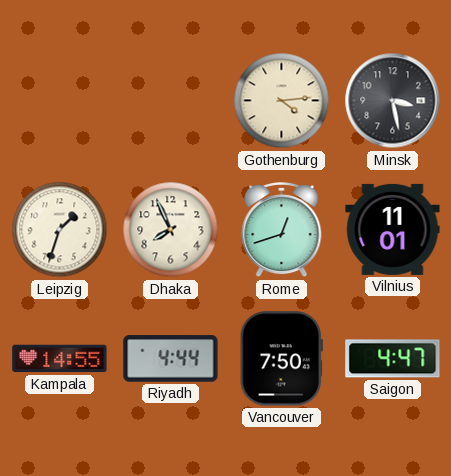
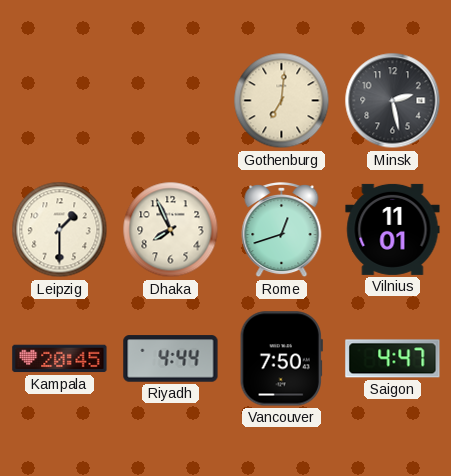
Gothenburg: 4:14 -> 7:01 (282, 101)
Minsk: 3:28 -> 2:28 (393, 101)
Leipzig: 1:33 -> 1:30 (60, 230)
Kampala: 14:55 -> 20:45 (60, 359)
